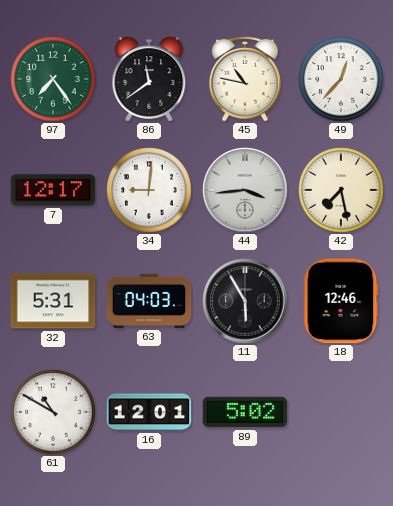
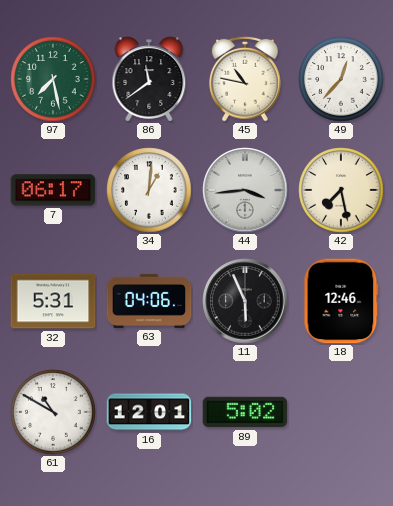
97: 7:24 -> 7:28 (53, 79)
7: 12:17 -> 06:17 (53, 190)
34: 9:01 -> 1:01 (149, 190)
63: 04:03 -> 04:06 (149, 301)
11: 5:55 -> 5:56 (245, 301)
